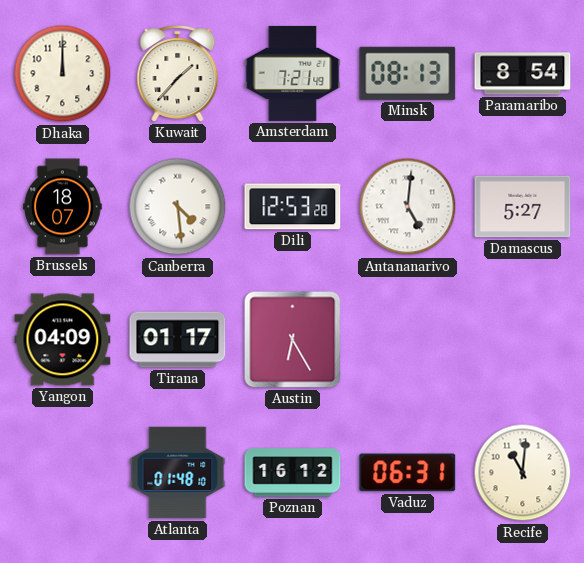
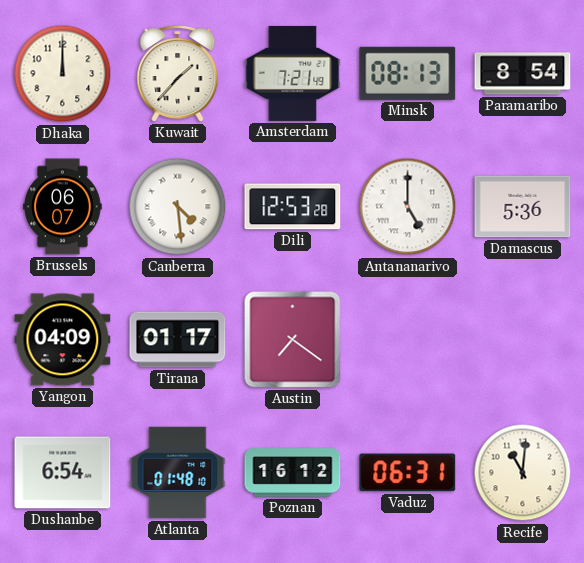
Brussels: 18:07 -> 06:07 (63, 207)
Antananarivo: 5:01 -> 5:00 (408, 207)
Damascus: 5:27 -> 5:36 (523, 207)
Austin: 6:25 -> 7:21 (293, 340)
Dushanbe: none -> 6:54 (63, 473)
